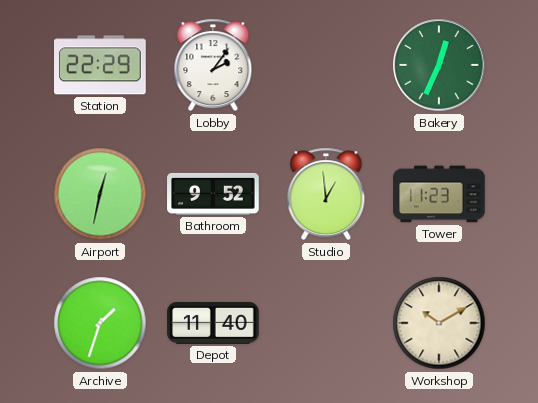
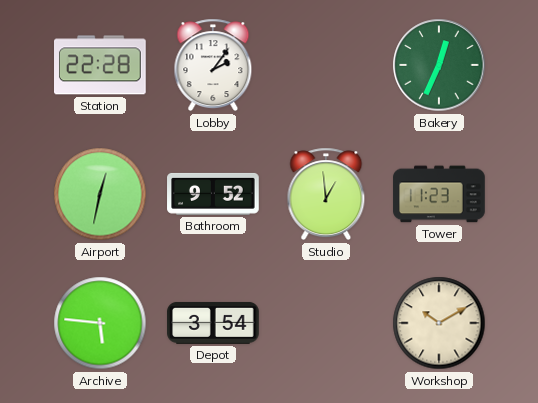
Station: 22:29 -> 22:28 (101, 65)
Archive: 1:33 -> 5:46 (100, 323)
Depot: 11:40 -> 3:54 (213, 323)
